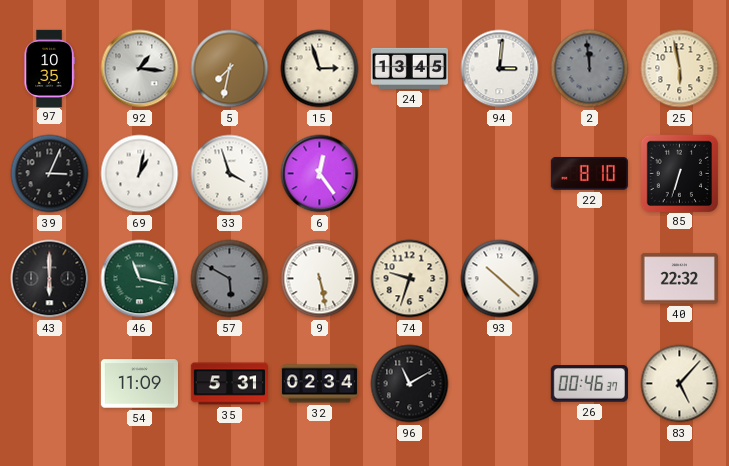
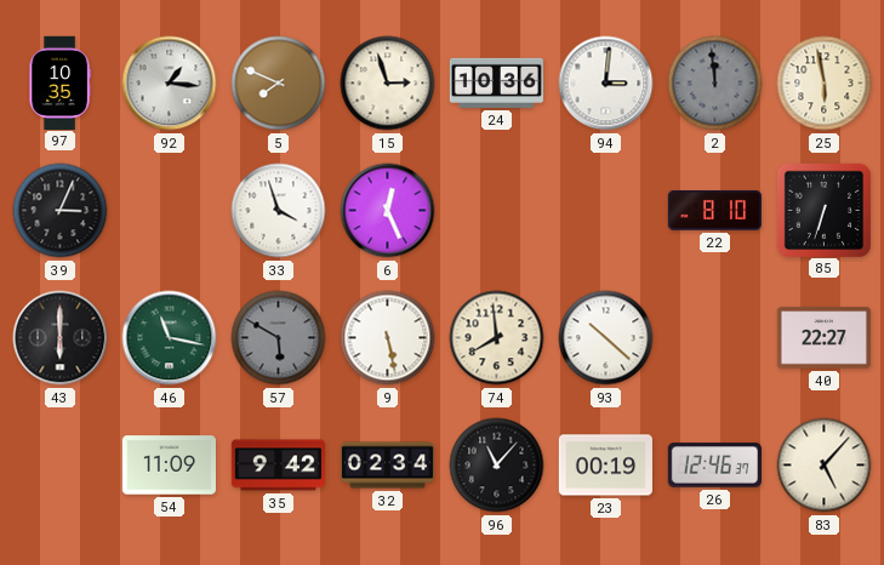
5: 7:32 -> 7:49 (279, 84)
24: 13:45 -> 10:36 (496, 82)
69: 1:02 -> none (140, 174)
6: 12:24 -> 12:26 (388, 211)
74: 9:33 -> 7:59 (497, 338)
40: 22:32 -> 22:27 (823, 338)
35: 5:31 -> 9:42 (278, 466)
96: 11:10 -> 11:07 (497, 466)
23: none -> 00:19 (605, 466)
26: 00:46 -> 12:46 (714, 466)
